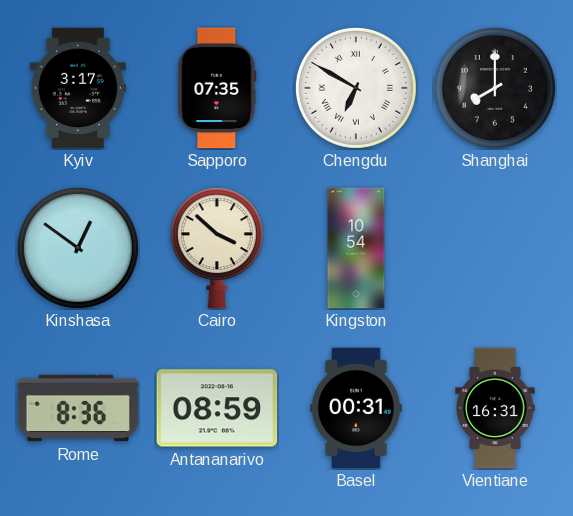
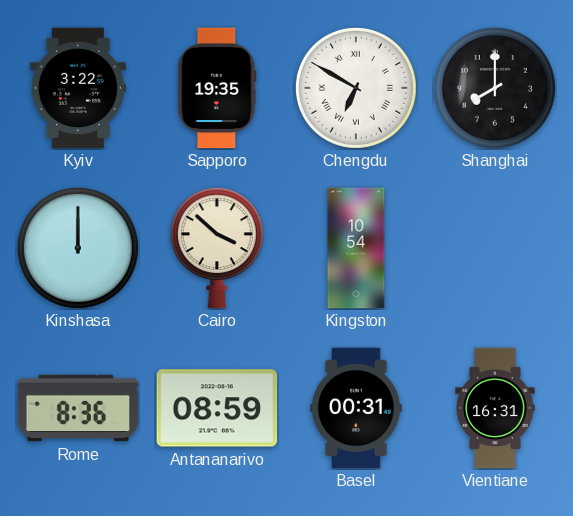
Kyiv: 3:17 -> 3:22 (78, 88)
Sapporo: 07:35 -> 19:35 (217, 88)
Kinshasa: 12:51 -> 12:00 (78, 248)
